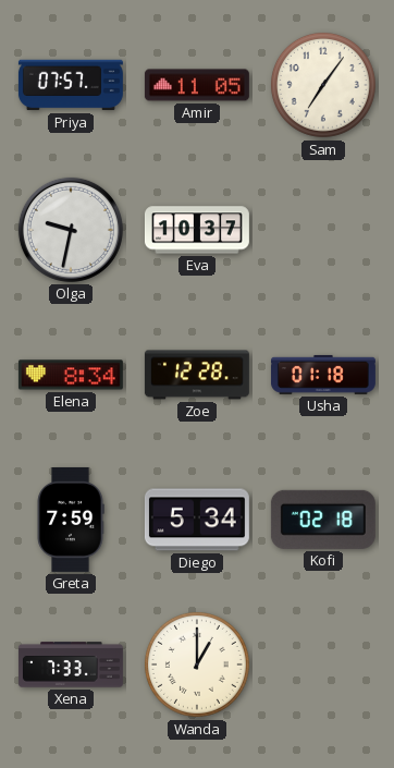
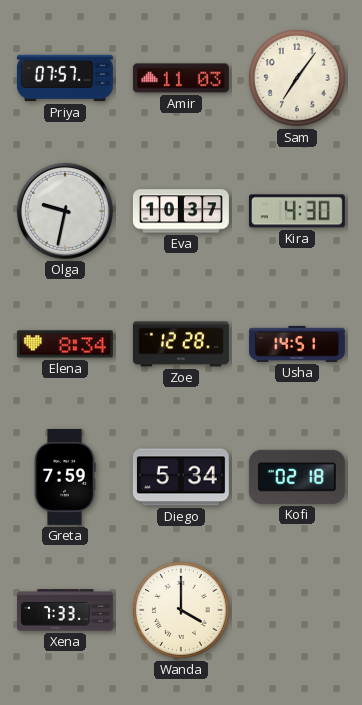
Amir: 11:05 -> 11:03 (181, 78)
Kira: none -> 4:30 (297, 211)
Usha: 01:18 -> 14:51 (297, 344)
Wanda: 1:00 -> 4:00 (181, 610)
